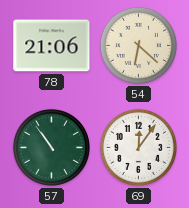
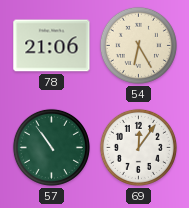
54: 6:22 -> 6:25 (138, 45)
